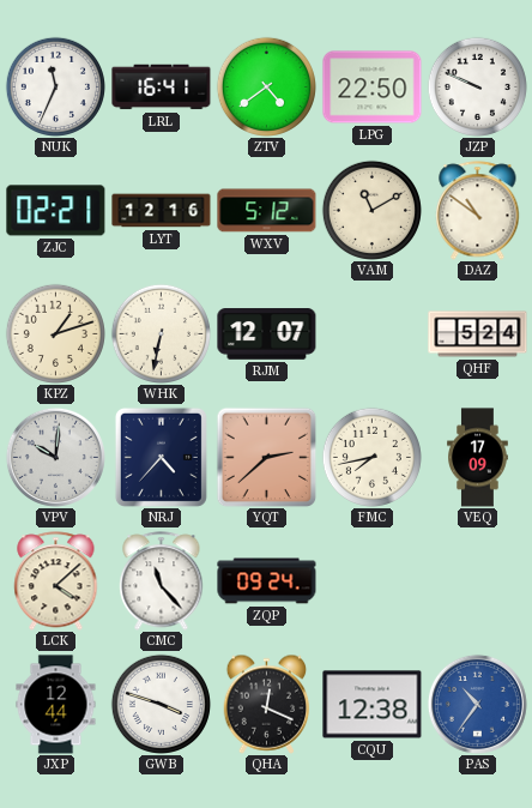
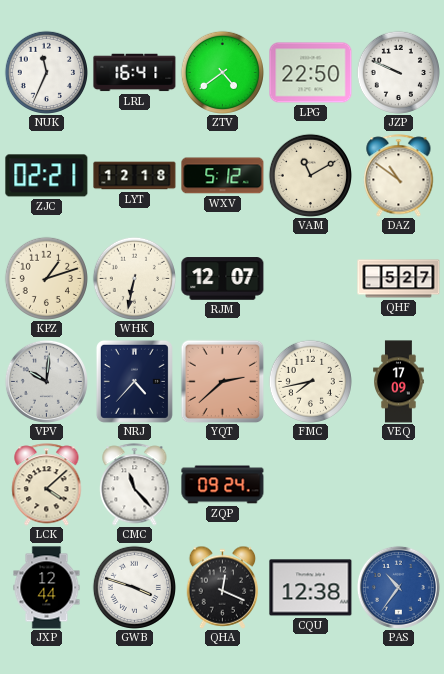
LYT: 12:16 -> 12:18 (135, 176)
QHF: 5:24 -> 5:27 (399, 279)
